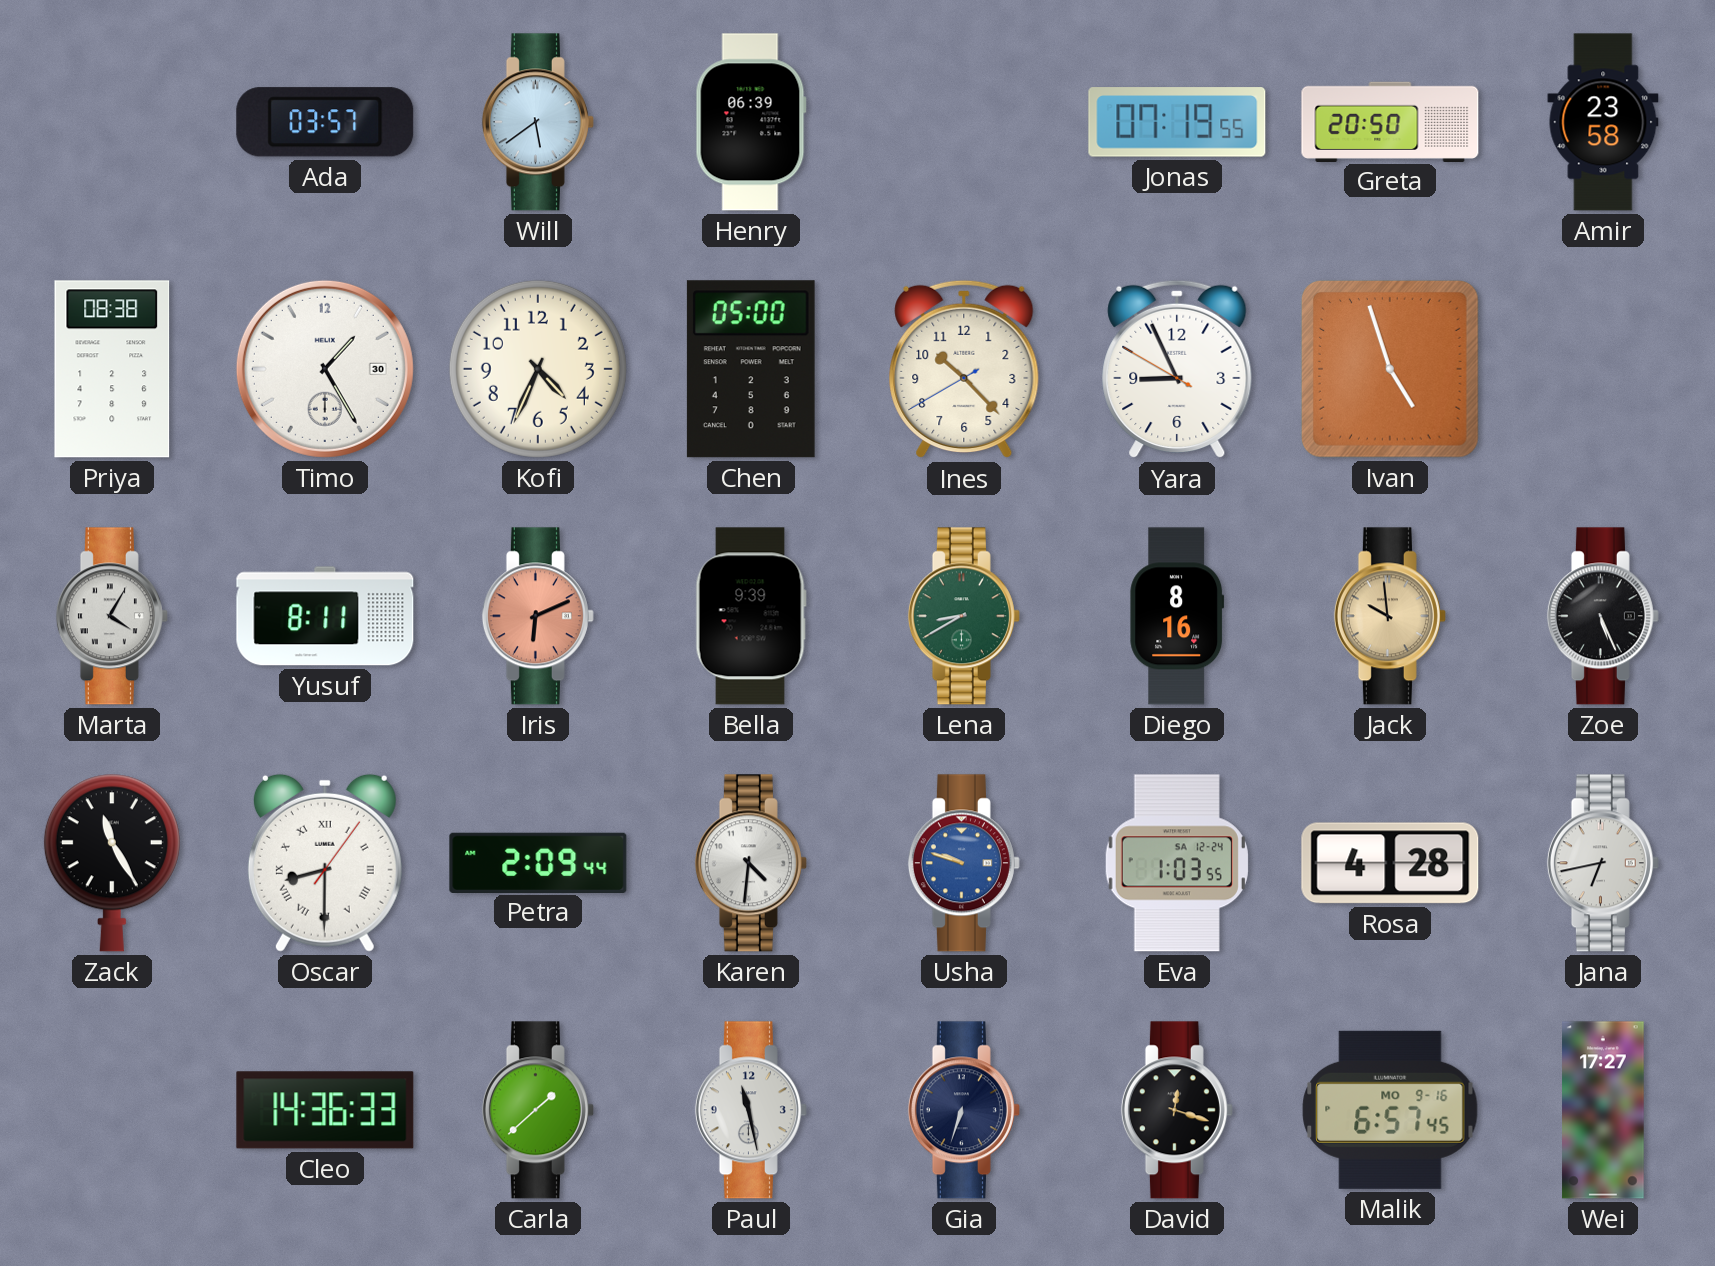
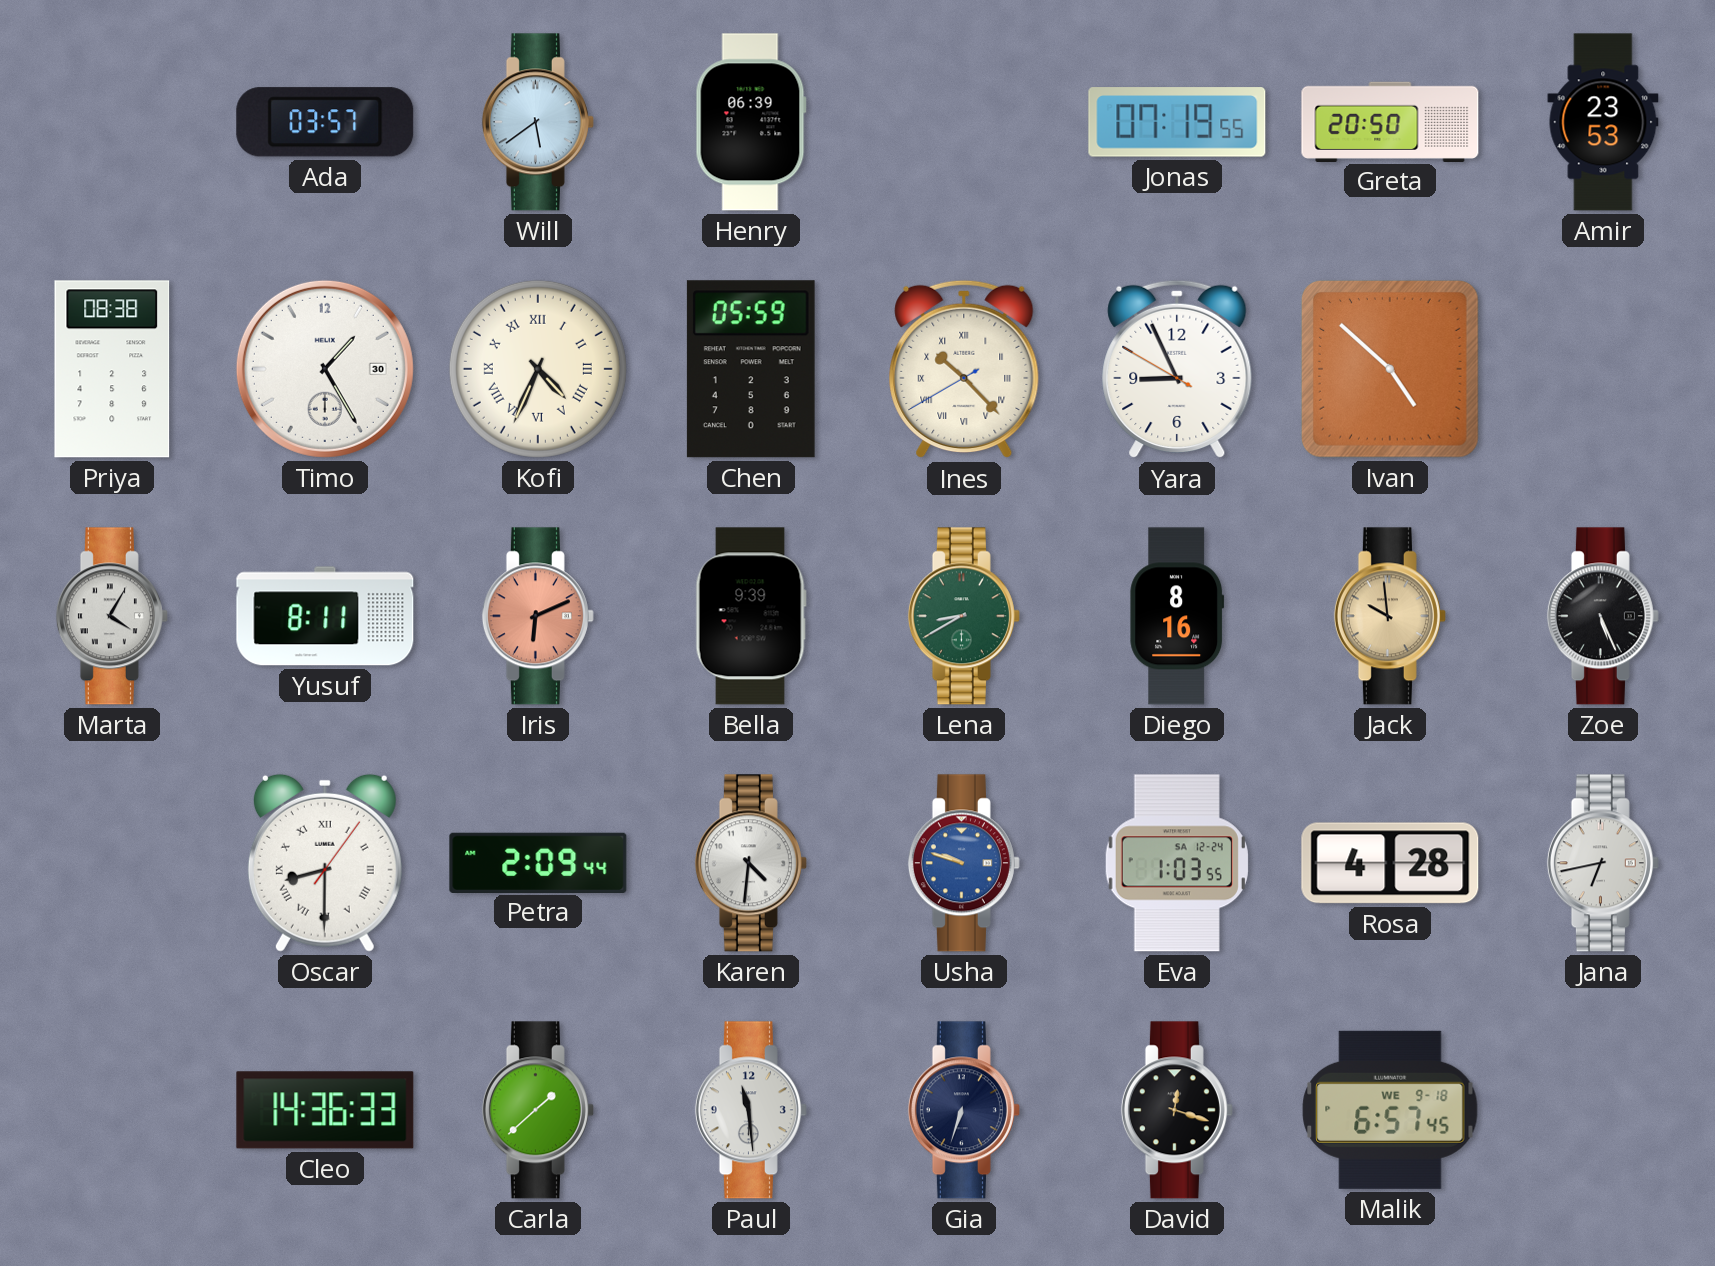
Amir: 23:58 -> 23:53 (1603, 122)
Kofi numerals: Arabic -> Roman (538, 369)
Chen: 05:00 -> 05:59 (751, 369)
Ines numerals: Arabic -> Roman (964, 369)
Ivan: 4:57 -> 4:52 (1390, 369)
Zack: 11:25 -> none (112, 863)
Paul: 11:28 -> 11:29 (751, 1110)
Malik date: MO 9-16 -> WE 9-18 (1390, 1110)
Wei: 17:27 -> none (1603, 1110)
